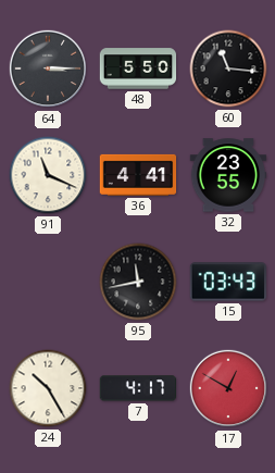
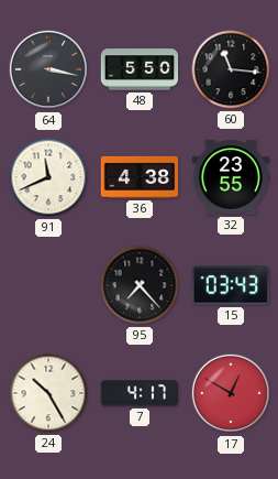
64: 3:15 -> 3:17 (48, 69)
91: 11:19 -> 11:41 (48, 177)
36: 4:41 -> 4:38 (140, 177)
95: 11:43 -> 7:23 (140, 285)
